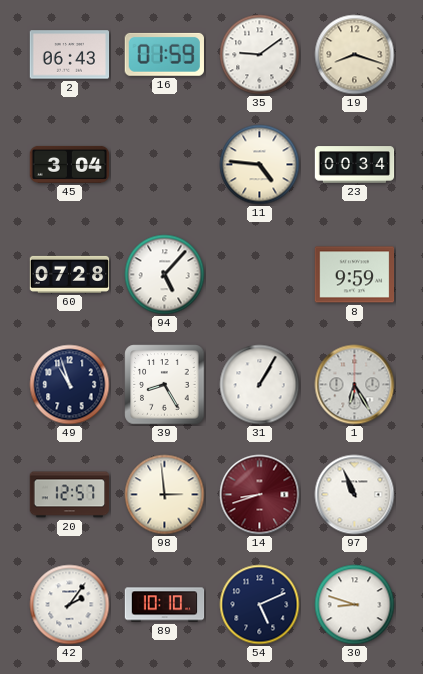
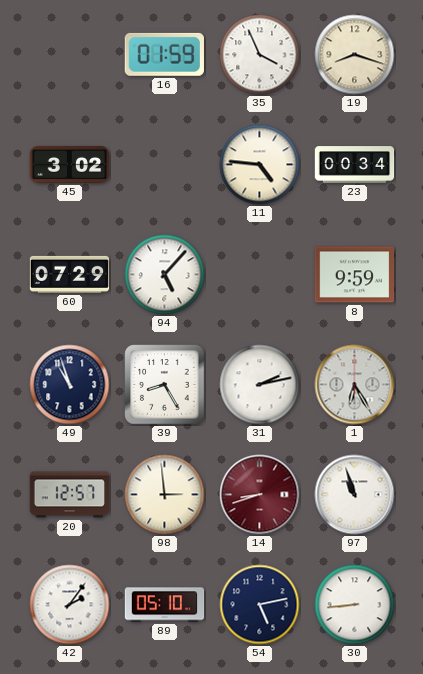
2: 06:43 -> none (70, 55)
35: 9:09 -> 3:56 (260, 55)
45: 3:04 -> 3:02 (70, 164)
60: 07:28 -> 07:29 (70, 274)
31: 1:05 -> 2:13 (260, 385)
97: 10:56 -> 10:57 (355, 495)
89: 10:10 -> 05:10 (165, 605)
54: 5:11 -> 5:13 (260, 605)
30: 8:48 -> 8:44 (355, 605)
